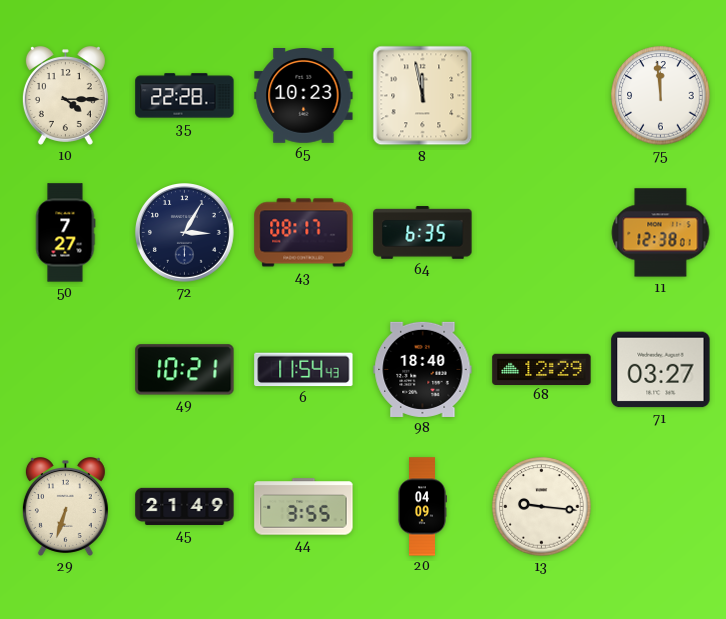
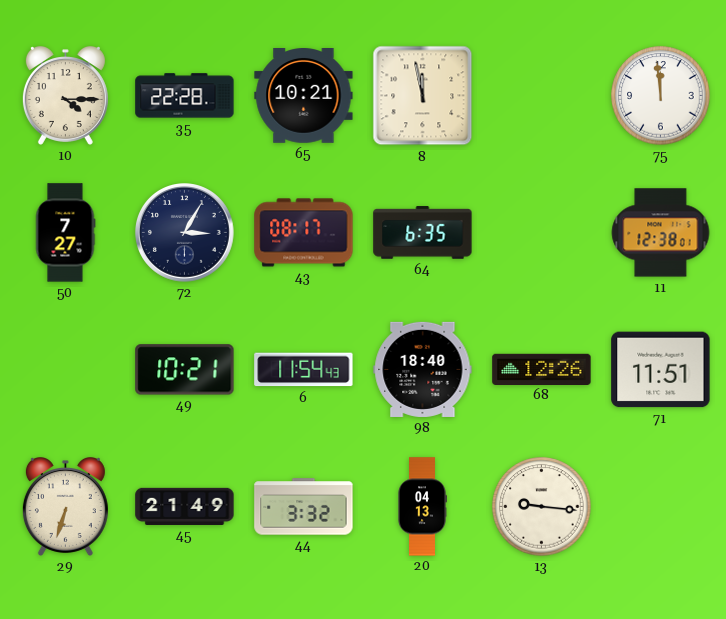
65: 10:23 -> 10:21 (304, 96)
68: 12:29 -> 12:26 (542, 369)
71: 03:27 -> 11:51 (661, 370)
44: 3:55 -> 3:32 (304, 507)
20: 04:09 -> 04:13 (422, 507)
